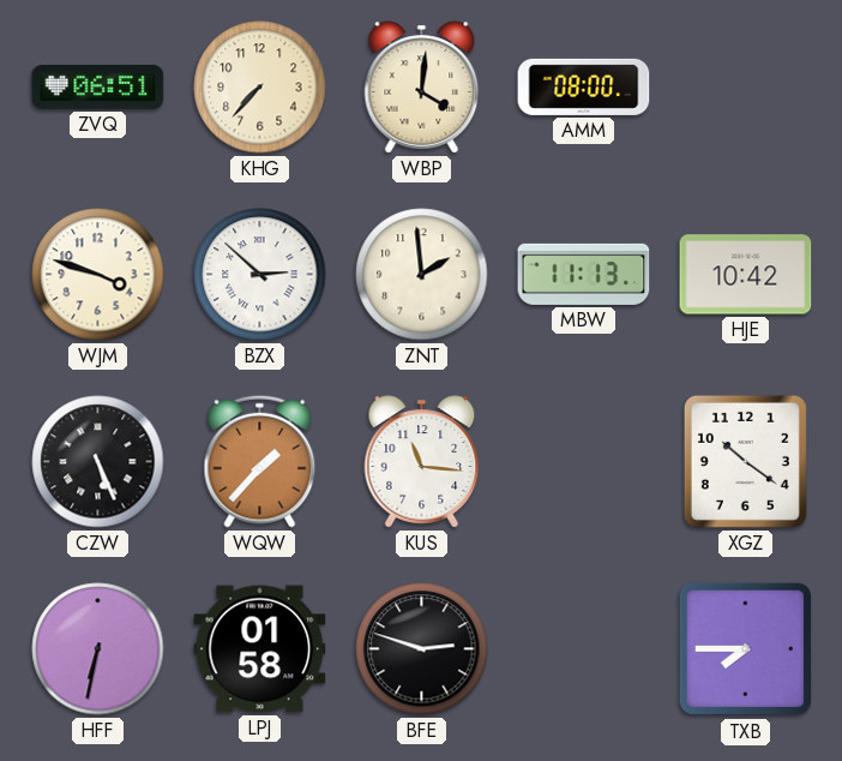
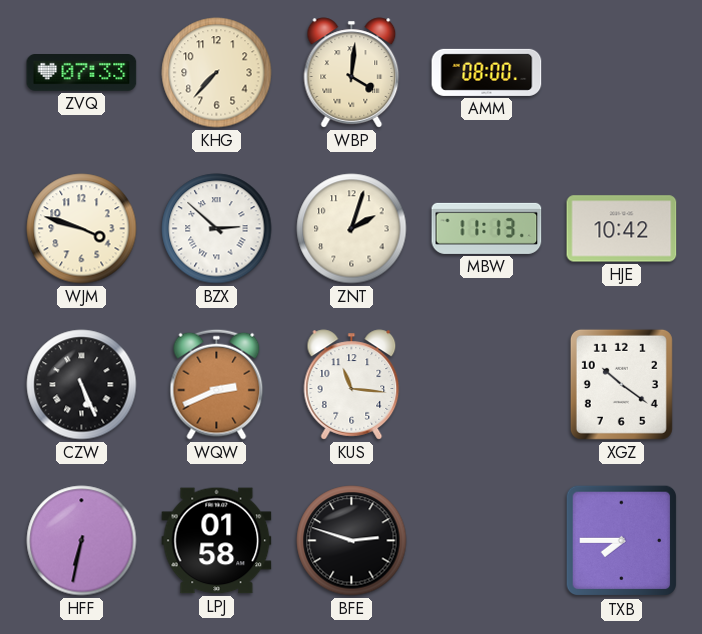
ZVQ: 06:51 -> 07:33 (82, 73)
ZNT: 1:59 -> 2:03 (352, 229)
WQW: 1:37 -> 2:41 (217, 384)
